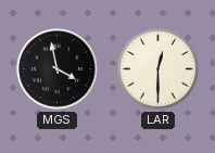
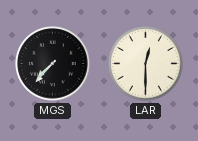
MGS: 3:58 -> 7:37 (53, 64)
